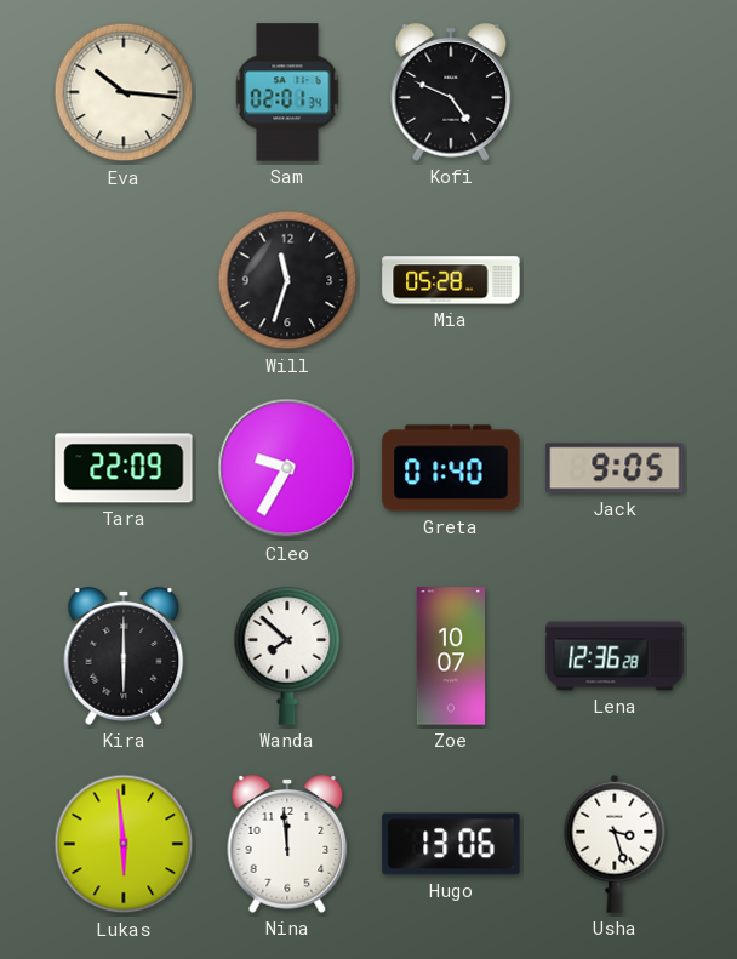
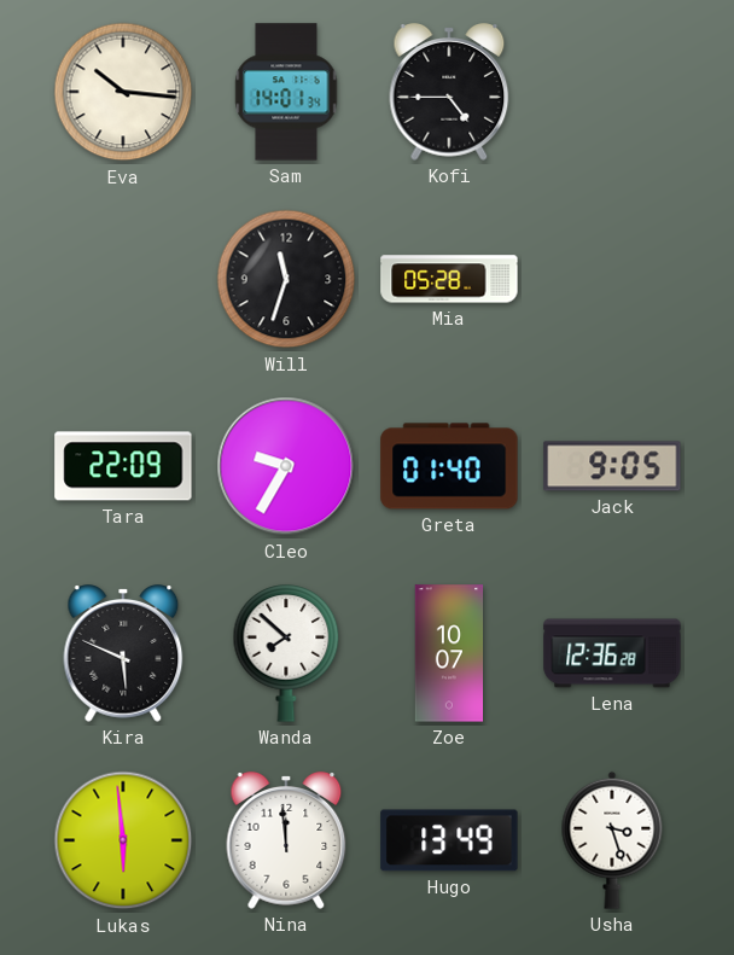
Sam: 02:01 -> 14:01 (286, 92)
Kofi: 4:49 -> 4:45 (449, 92)
Kira: 6:00 -> 5:49 (123, 653)
Hugo: 13:06 -> 13:49 (449, 840)
